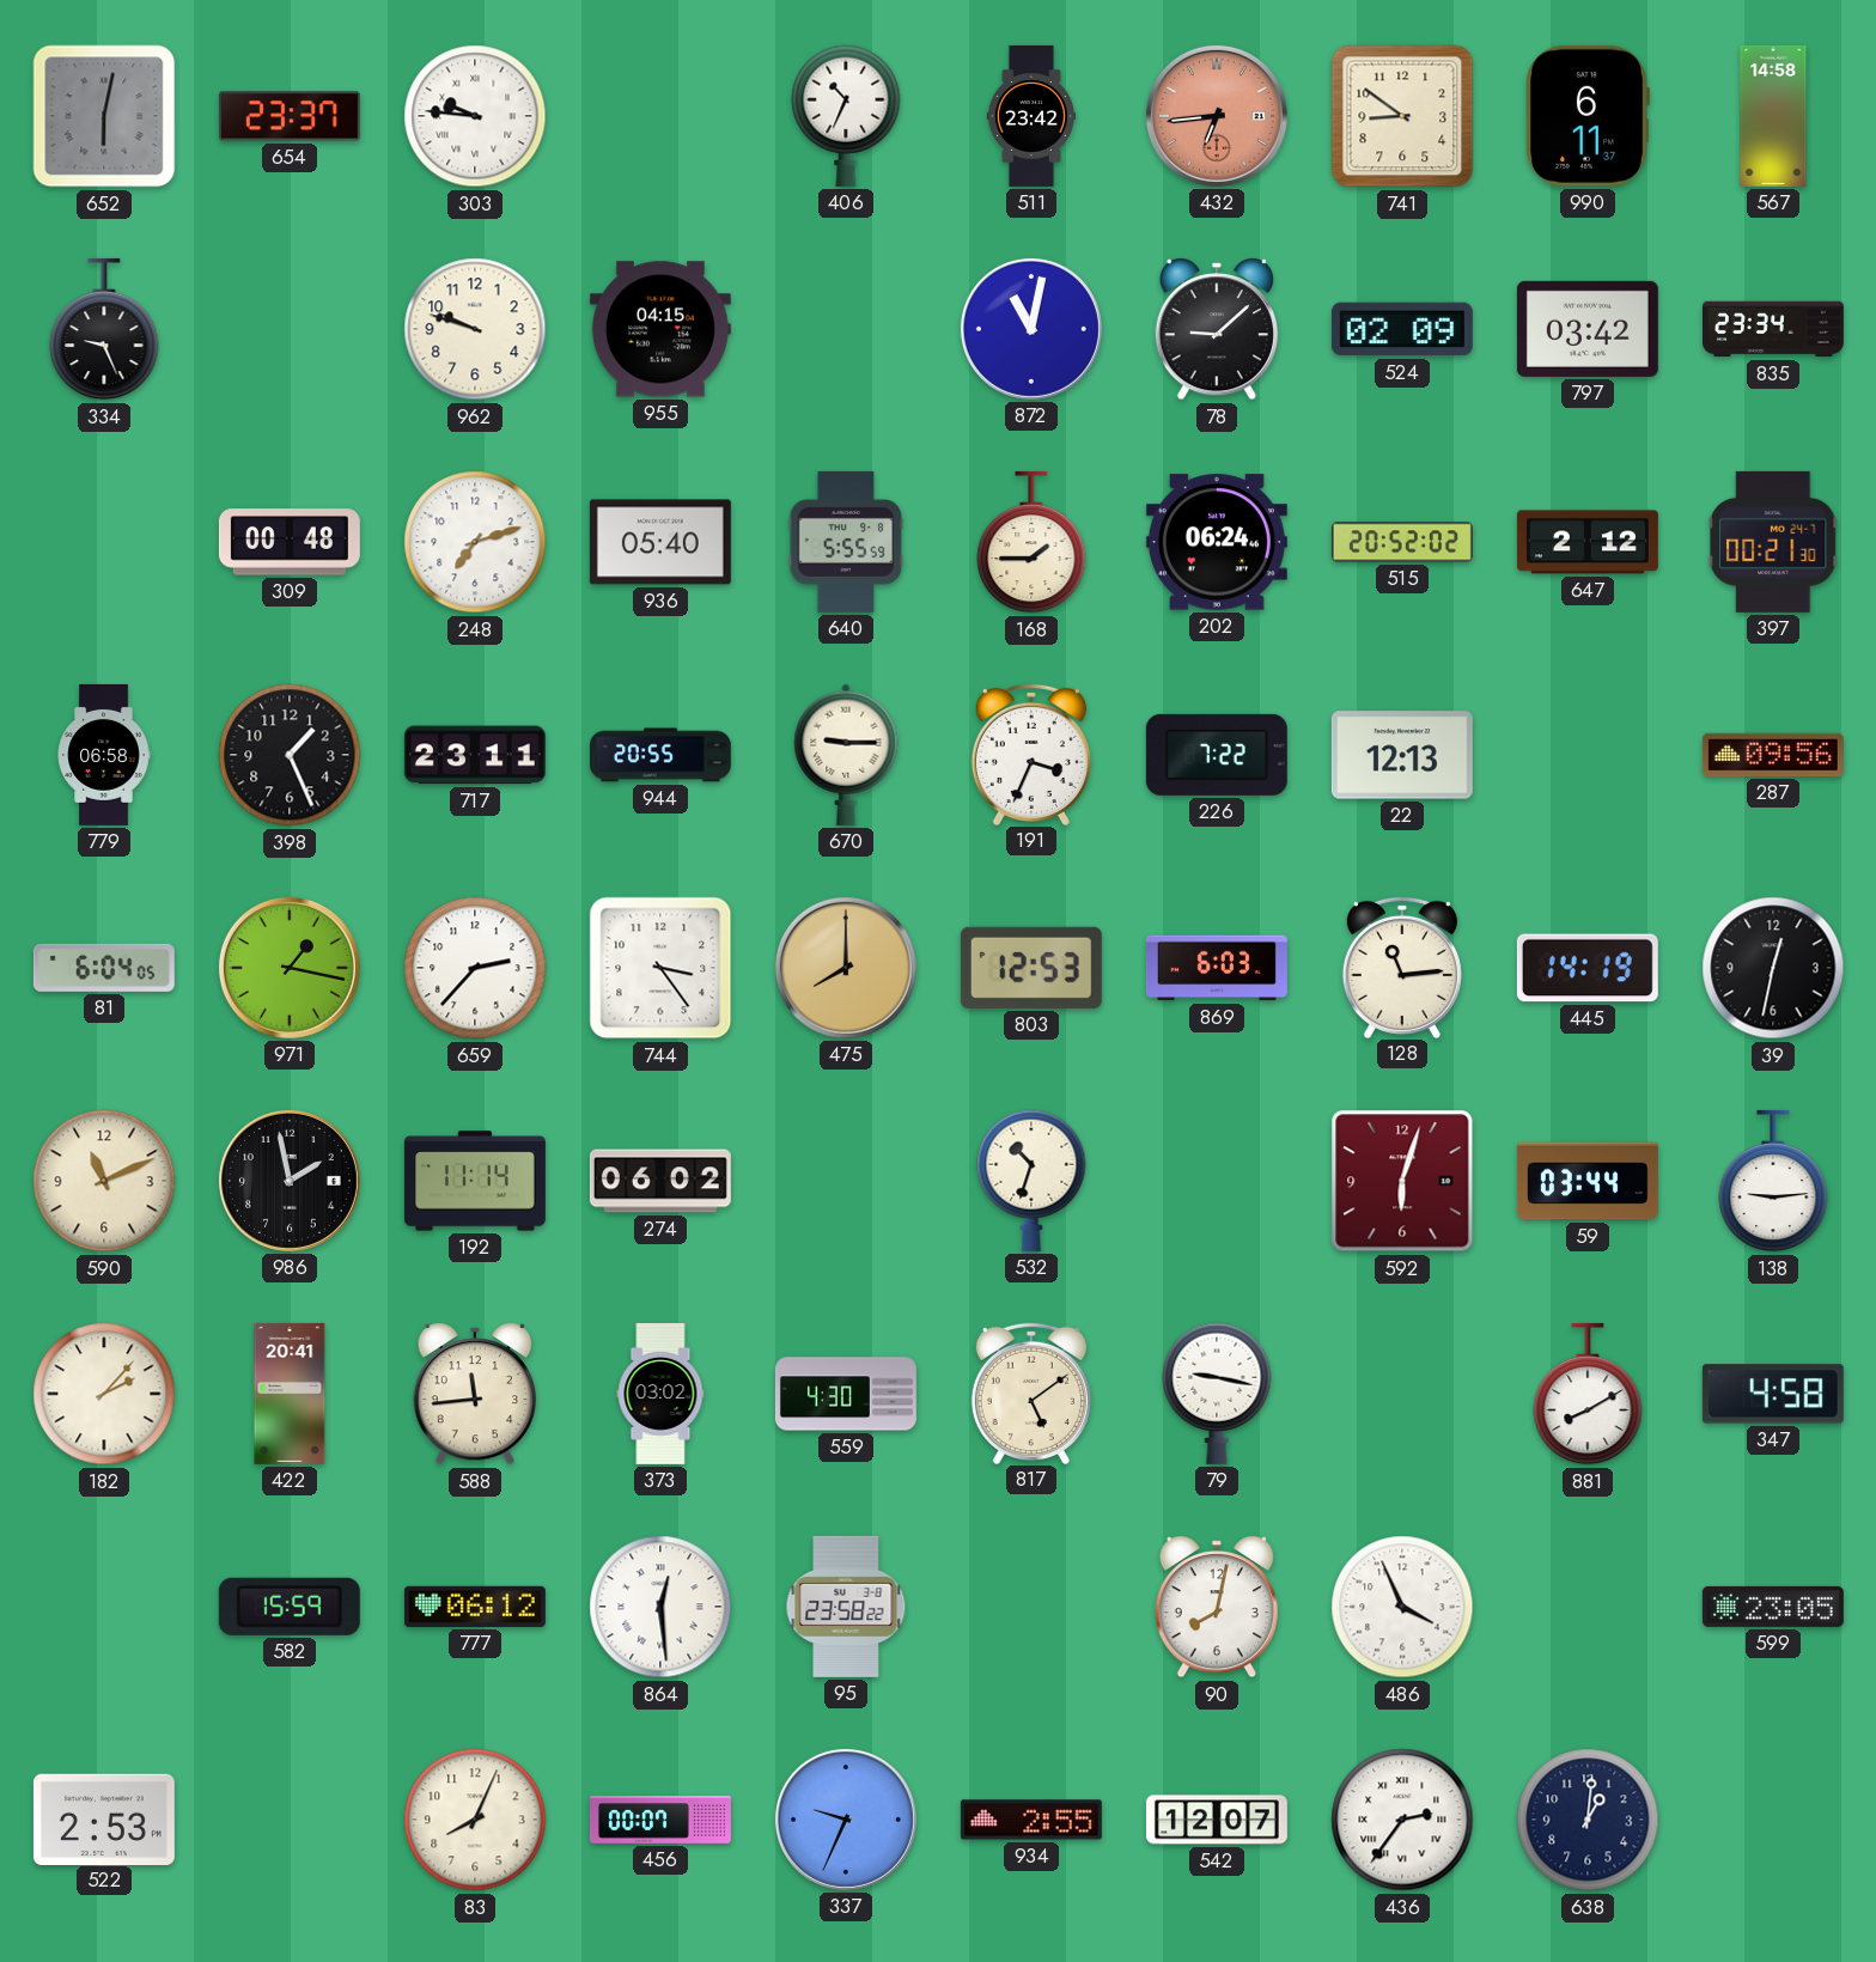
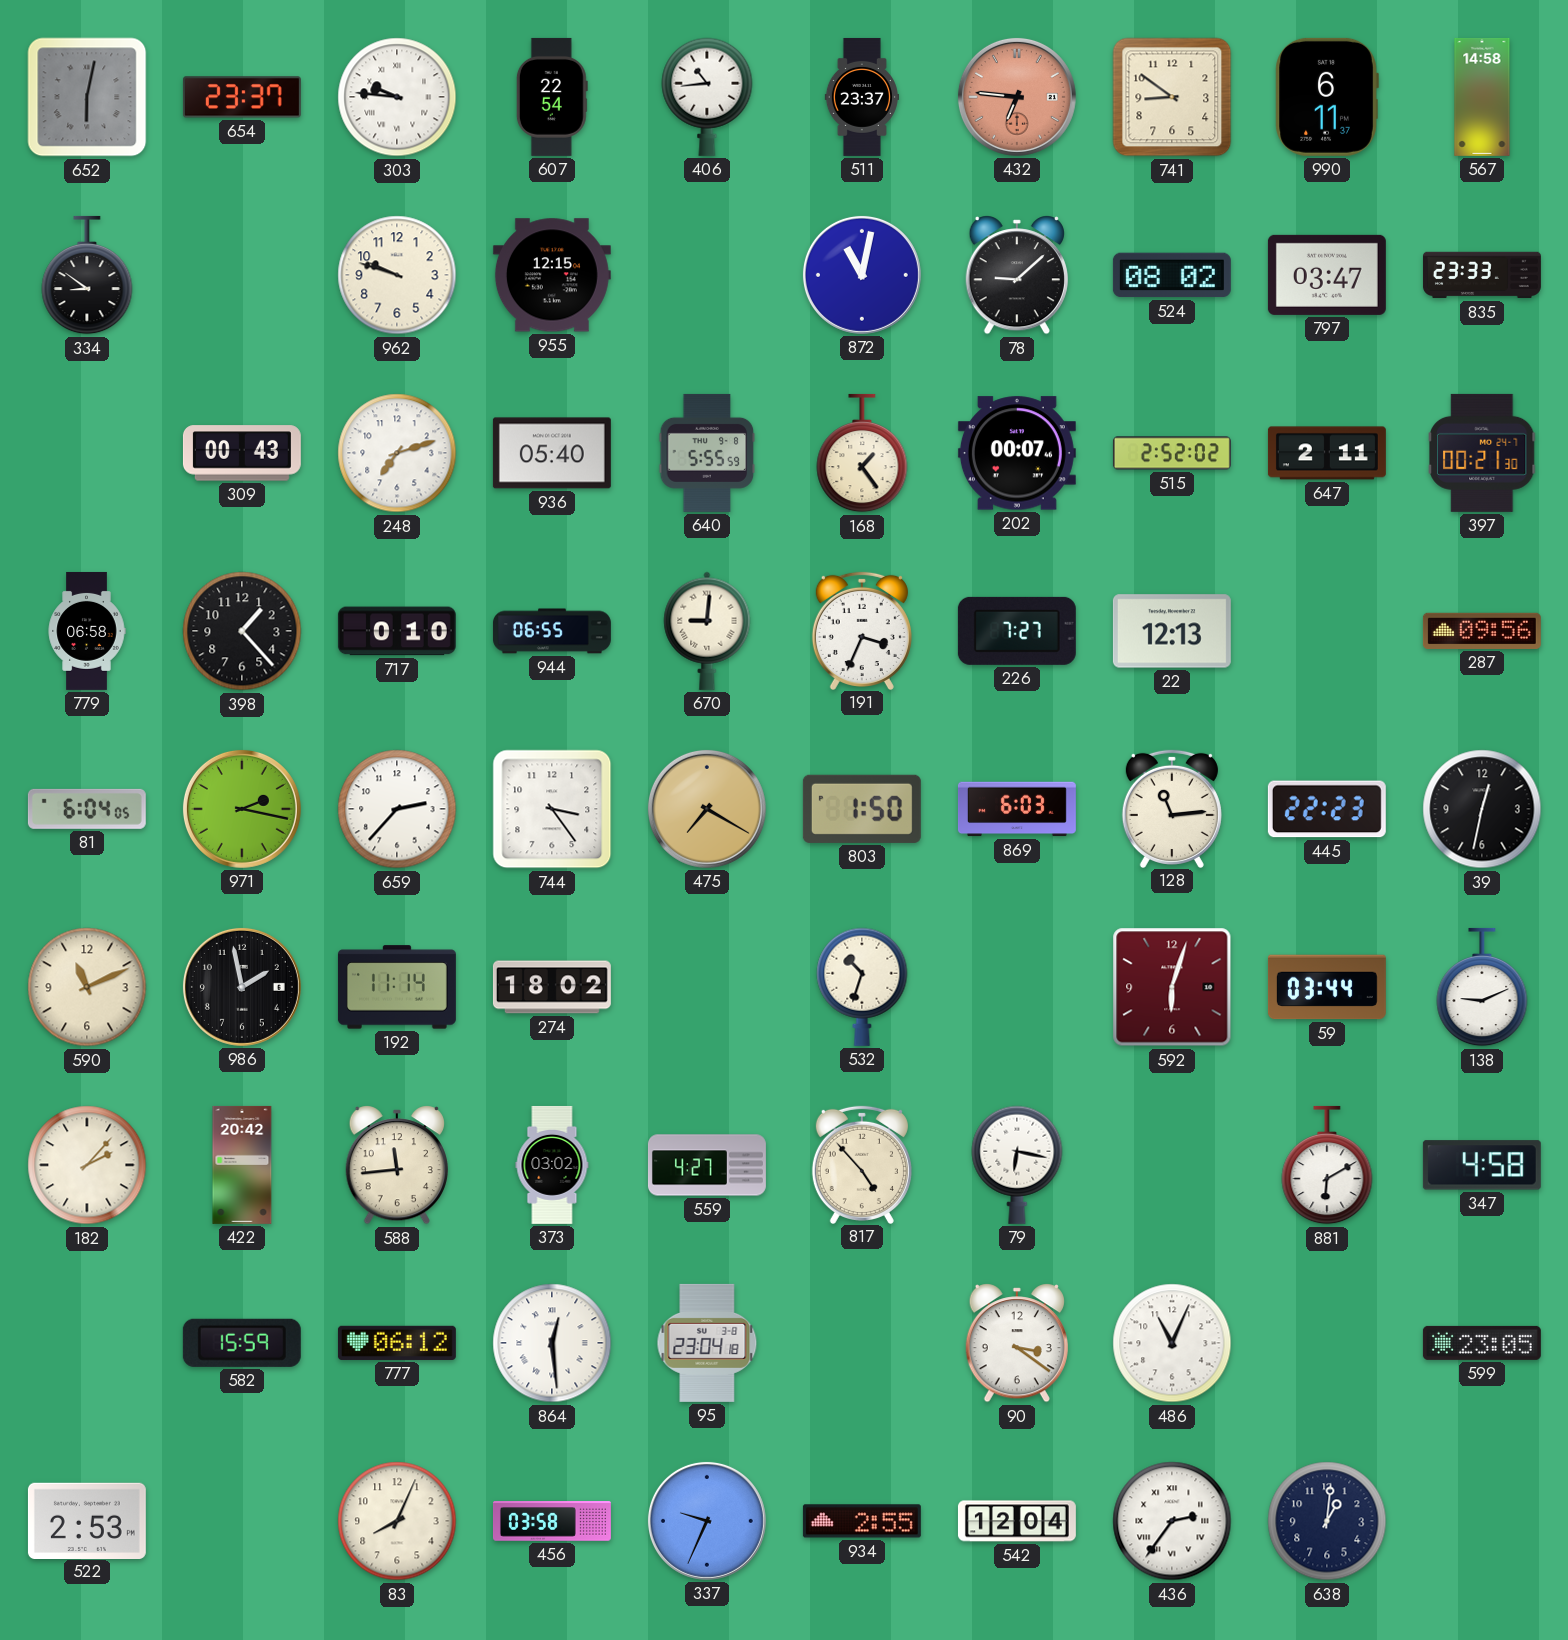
607: none -> 22:54 (552, 97)
406: 10:34 -> 10:44 (707, 97)
511: 23:42 -> 23:37 (862, 97)
432: 6:44 -> 6:46 (1017, 97)
334: 9:26 -> 8:51 (87, 275)
955: 04:15 -> 12:15 (552, 275)
524: 02:09 -> 08:02 (1172, 275)
797: 03:42 -> 03:47 (1327, 275)
835: 23:34 -> 23:33 (1482, 275)
309: 00:48 -> 00:43 (242, 453)
168: 1:45 -> 1:24 (862, 453)
202: 06:24 -> 00:07 (1017, 453)
515: 20:52 -> 2:52 (1172, 453)
647: 2:12 -> 2:11 (1327, 453)
398: 1:26 -> 1:23 (242, 631)
717: 23:11 -> 0:10 (397, 631)
944: 20:55 -> 06:55 (552, 631)
670: 9:15 -> 9:01 (707, 631)
226: 7:22 -> 7:27 (1017, 631)
971: 1:17 -> 2:17 (242, 809)
475: 8:00 -> 7:20 (707, 809)
803: 12:53 -> 1:50 (862, 809)
445: 14:19 -> 22:23 (1327, 809)
274: 06:02 -> 18:02 (552, 987)
138: 9:14 -> 9:11 (1482, 987)
422: 20:41 -> 20:42 (242, 1165)
559: 4:30 -> 4:27 (707, 1165)
817: 5:09 -> 4:53 (862, 1164)
79: 9:17 -> 6:17 (1017, 1165)
881: 8:10 -> 6:10 (1327, 1165)
95: 23:58 -> 23:04 (707, 1343)
90: 8:02 -> 3:21 (1017, 1343)
486: 3:56 -> 11:04 (1172, 1343)
456: 00:07 -> 03:58 (552, 1521)
542: 12:07 -> 12:04 (1017, 1521)
